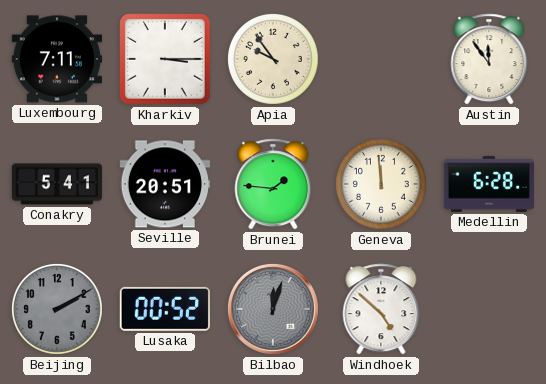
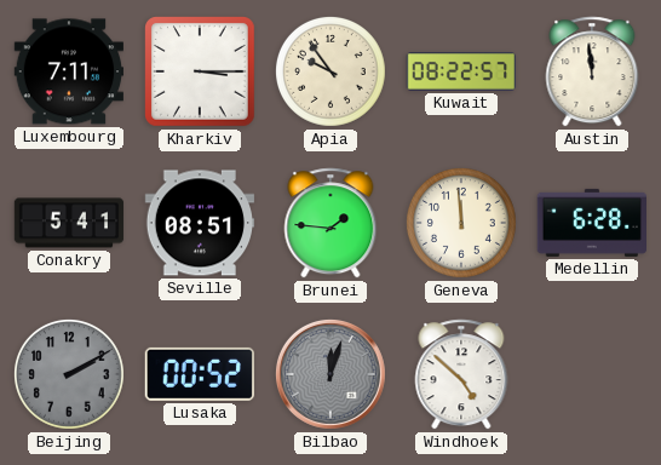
Kuwait: none -> 08:22 (460, 71)
Austin: 11:54 -> 11:59 (592, 71)
Seville: 20:51 -> 08:51 (200, 223)
